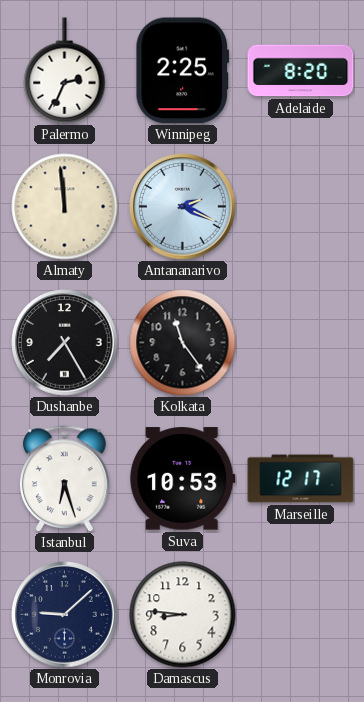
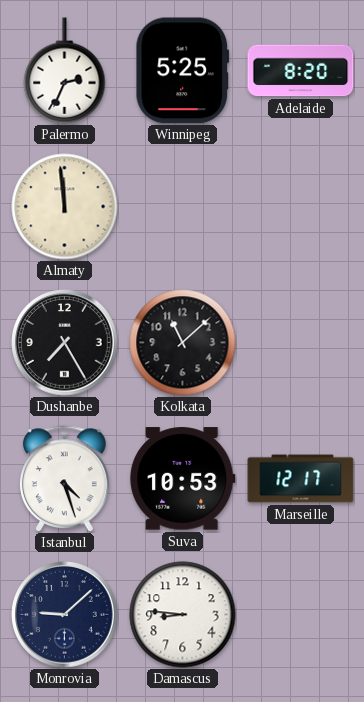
Winnipeg: 2:25 -> 5:25 (183, 71)
Antananarivo: 2:19 -> none (183, 207)
Kolkata: 11:24 -> 11:08 (183, 343)
Istanbul: 6:27 -> 4:27 (65, 479)
